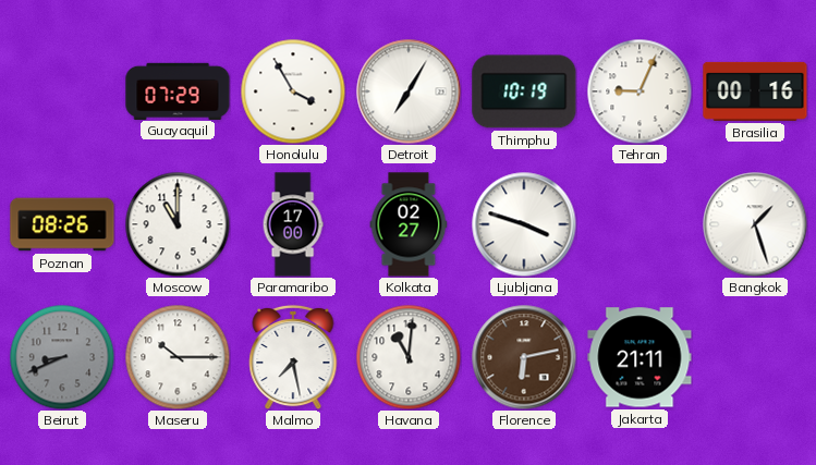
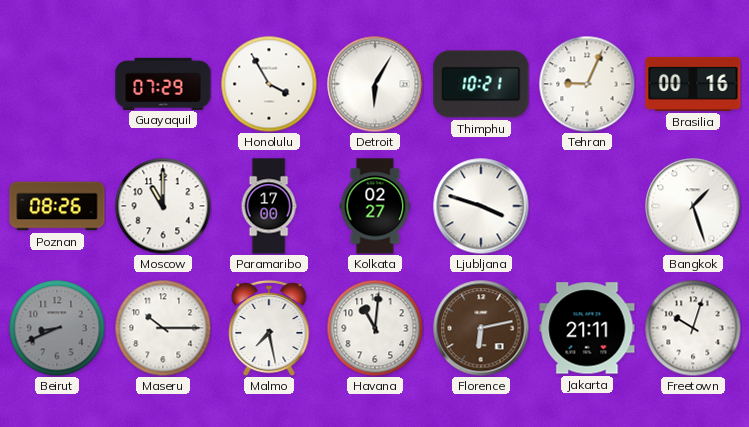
Detroit: 7:05 -> 6:05 (375, 84)
Thimphu: 10:19 -> 10:21 (481, 84)
Freetown: none -> 10:03 (693, 328)
